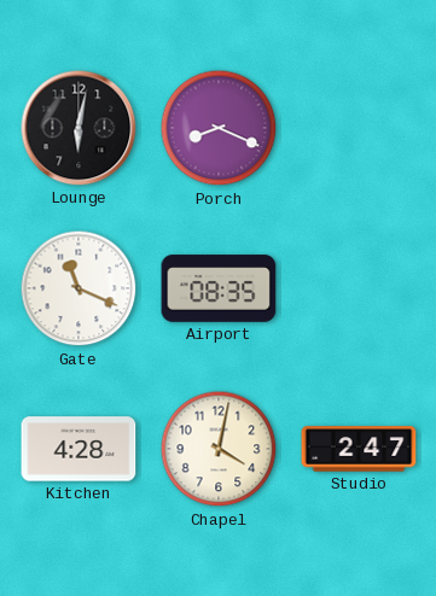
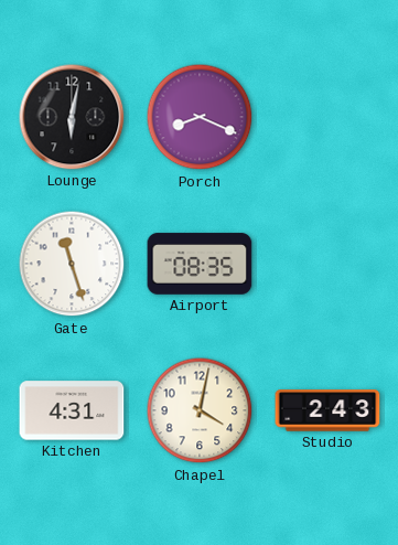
Gate: 11:19 -> 11:27 (72, 264)
Kitchen: 4:28 -> 4:31 (72, 410)
Studio: 2:47 -> 2:43 (327, 410)
